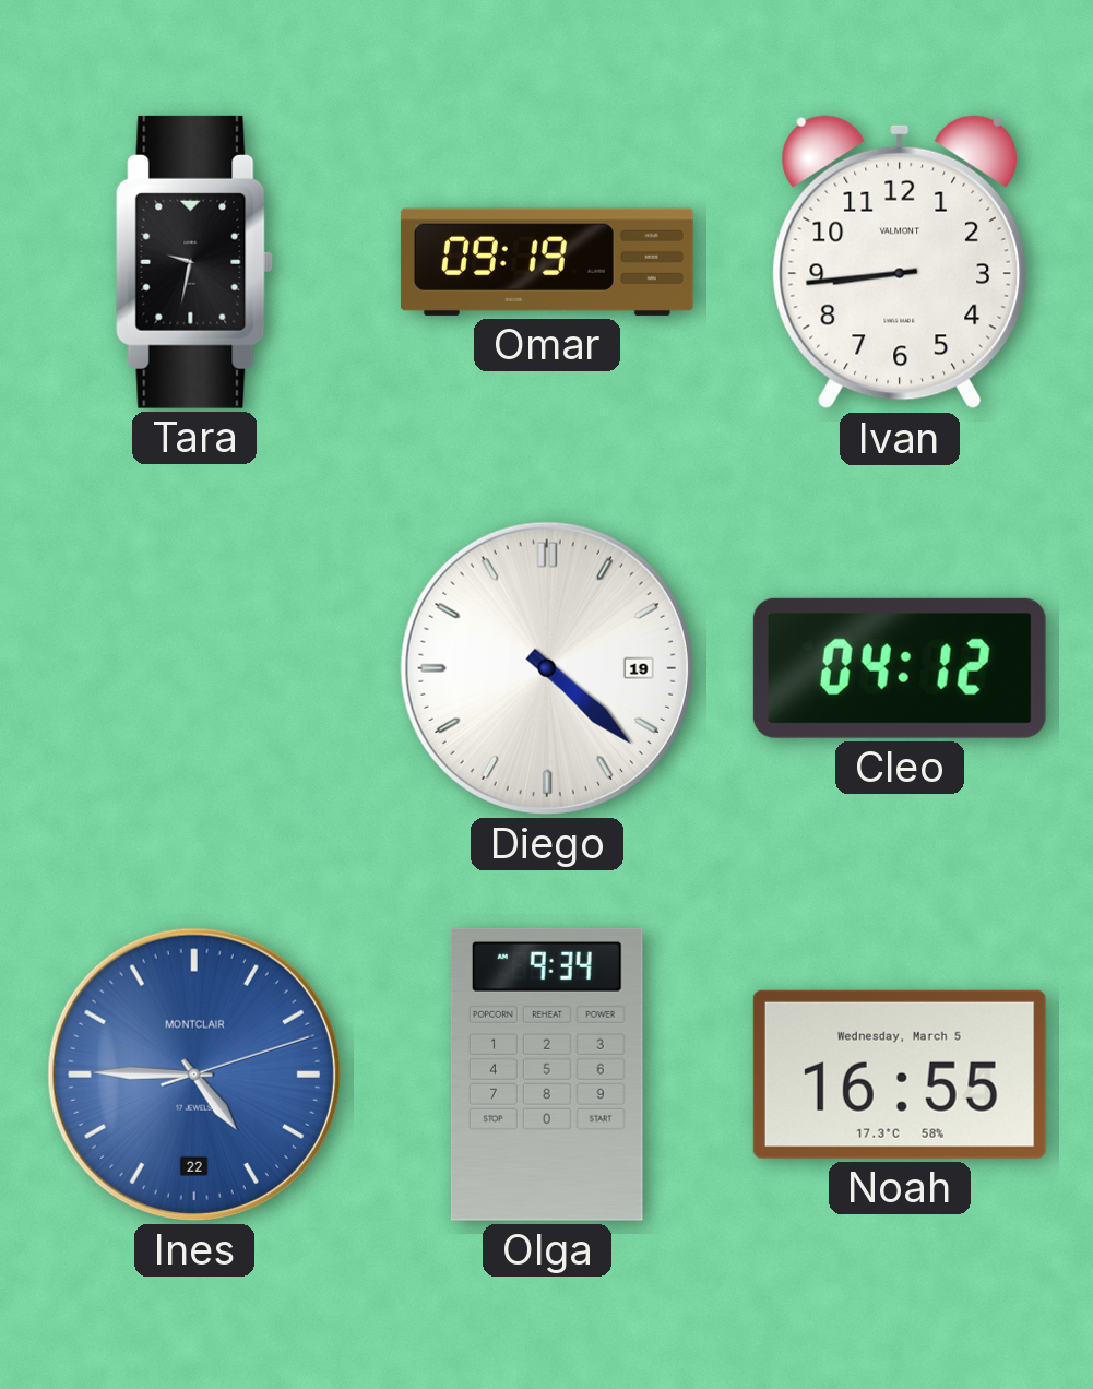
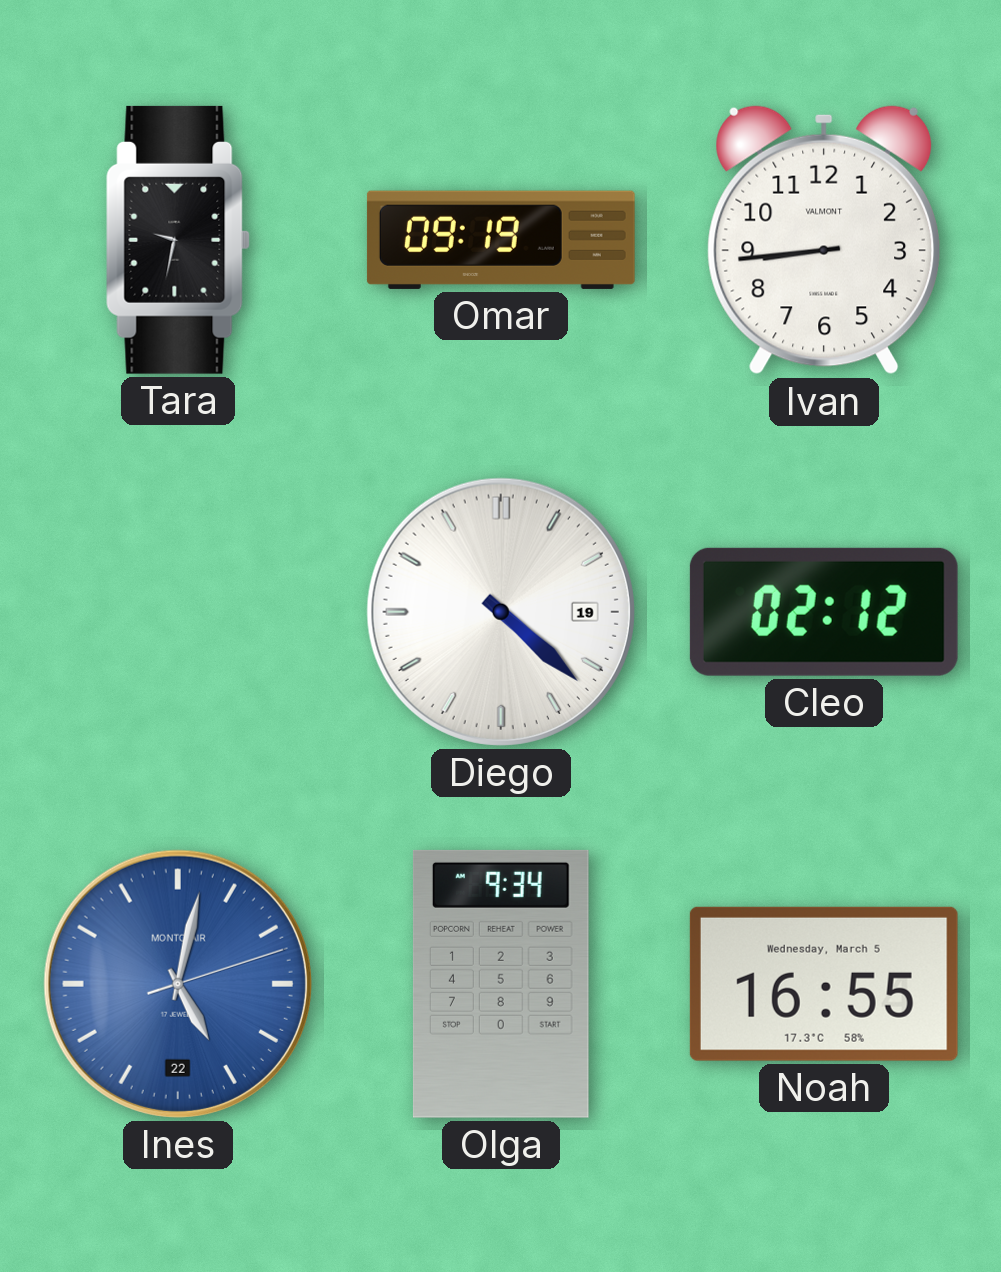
Cleo: 04:12 -> 02:12 (824, 612)
Ines: 4:45 -> 5:02 (178, 984)
